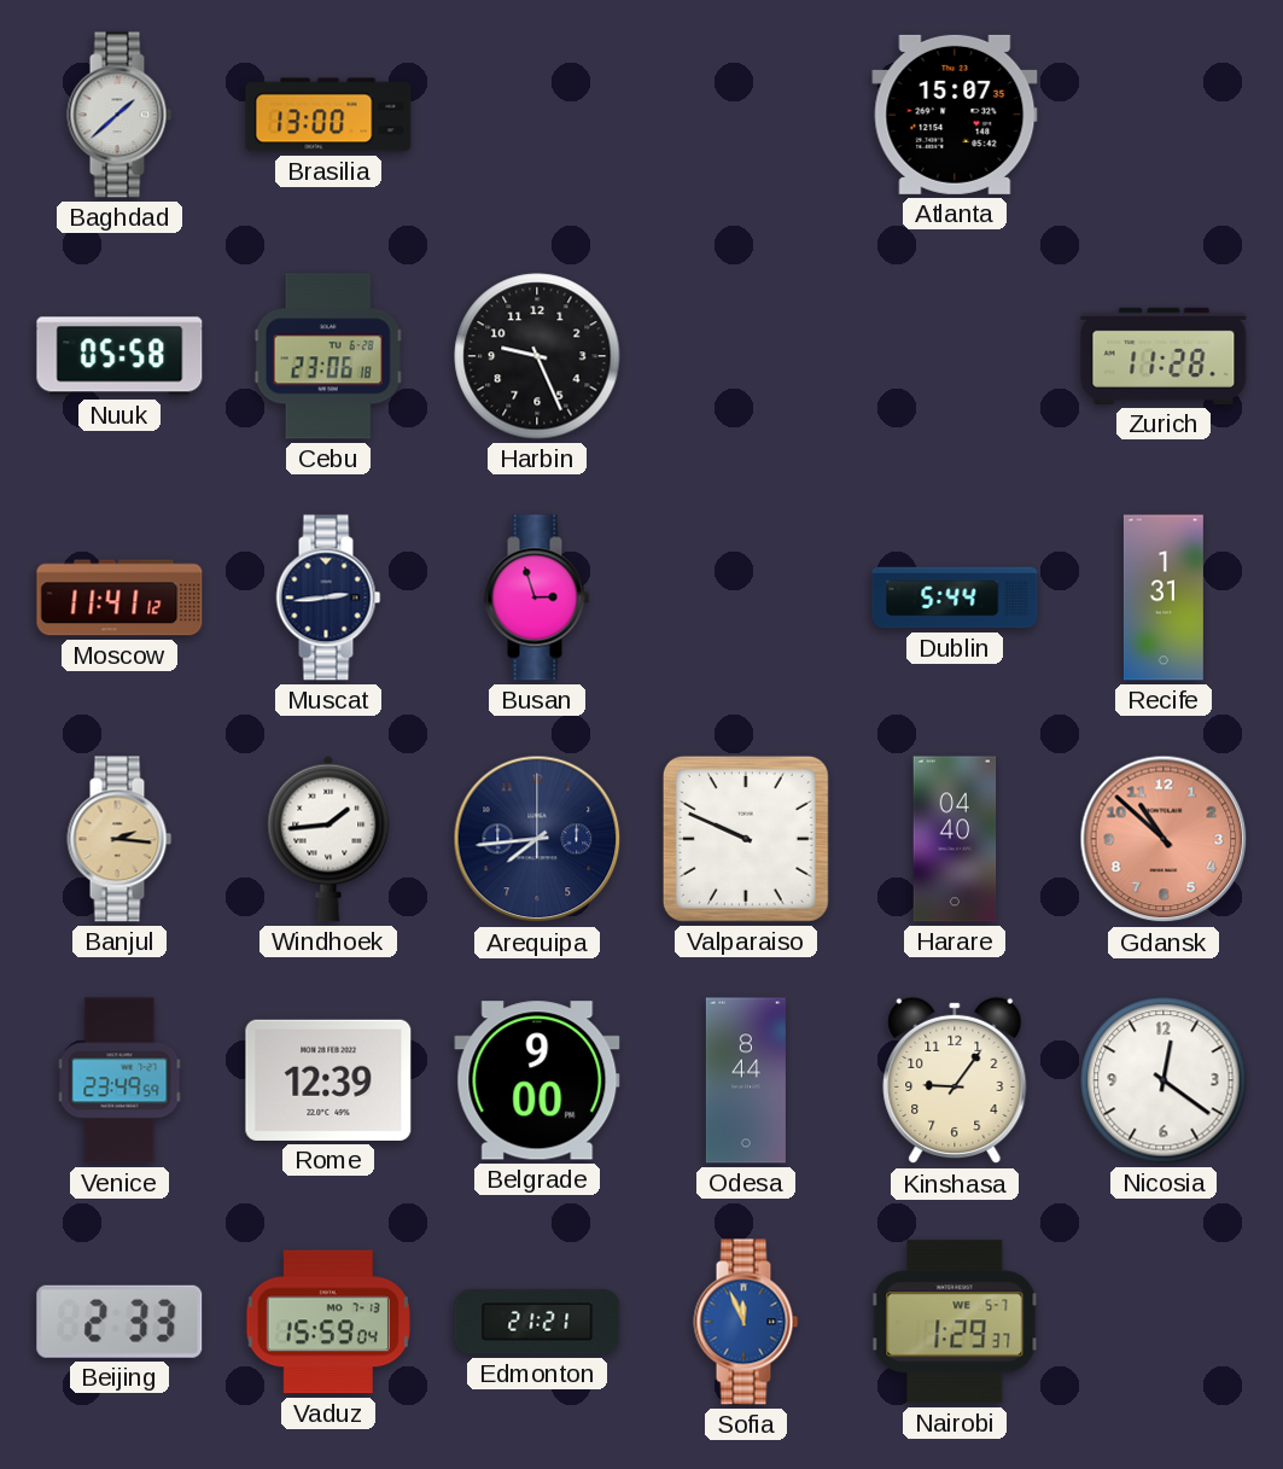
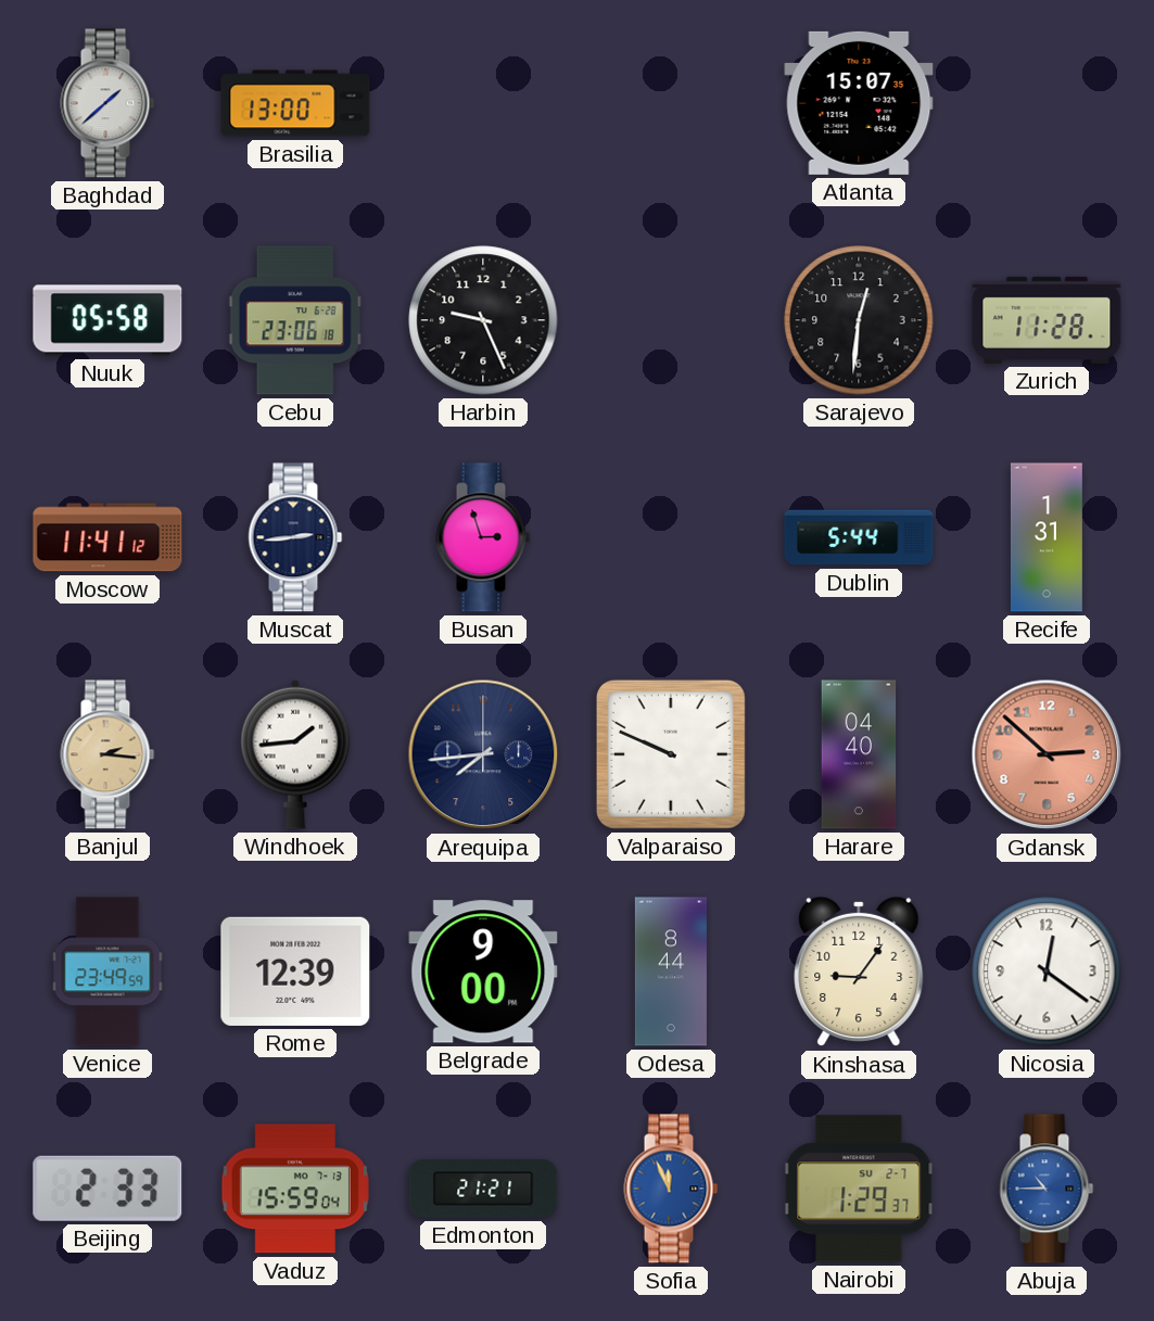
Sarajevo: none -> 12:31 (859, 320)
Gdansk: 10:52 -> 2:52 (1047, 754)
Nairobi date: WE 5-7 -> SU 2-7 (859, 1189)
Abuja: none -> 10:45 (1047, 1189)
